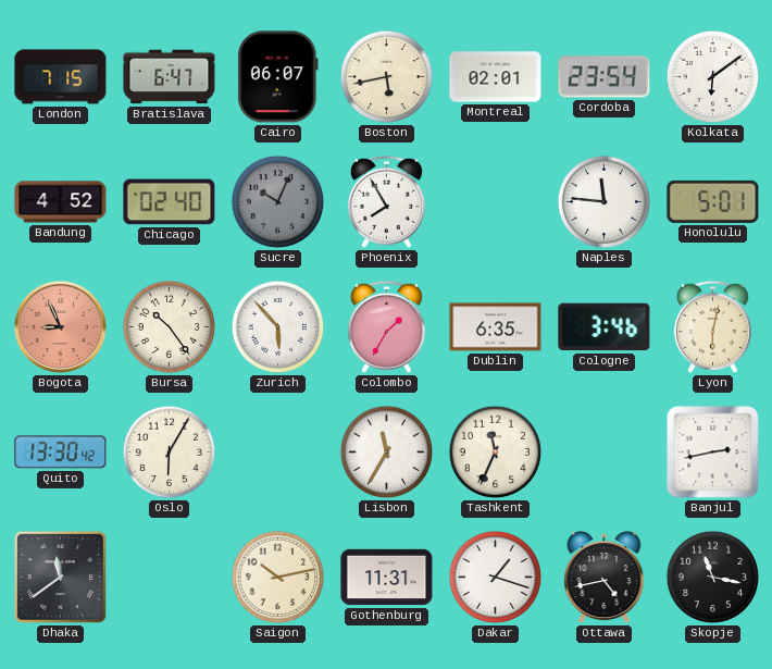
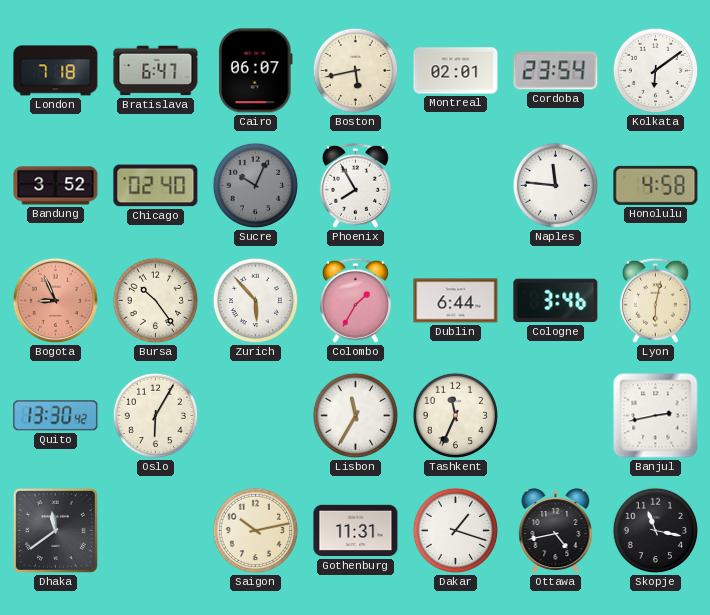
London: 7:15 -> 7:18 (56, 71)
Bandung: 4:52 -> 3:52 (56, 186)
Honolulu: 5:01 -> 4:58 (656, 185)
Dublin: 6:35 -> 6:44 (456, 301)
